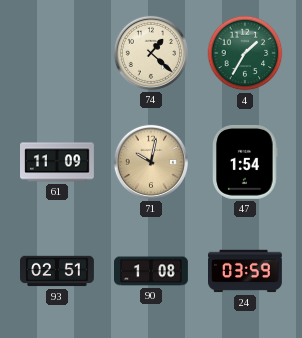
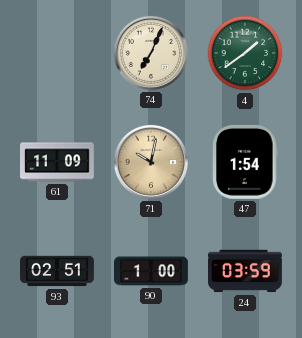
74: 1:22 -> 7:04 (151, 53)
4: 1:35 -> 1:39 (245, 53)
90: 1:08 -> 1:00 (152, 271)
